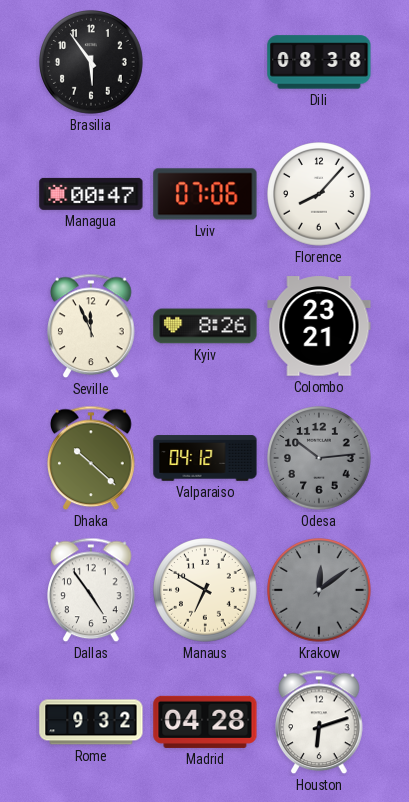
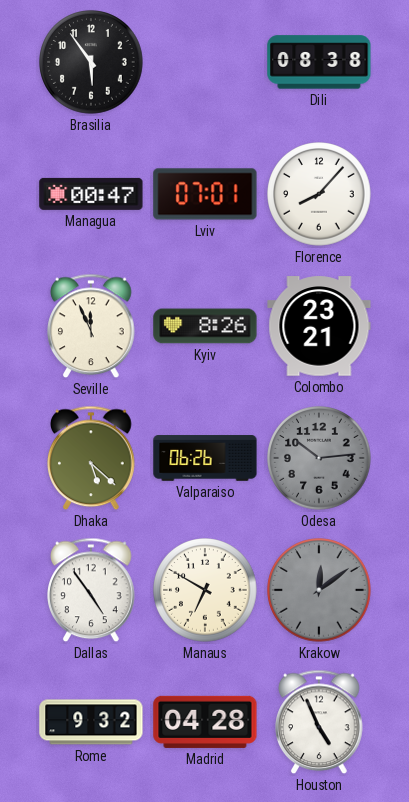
Lviv: 07:06 -> 07:01 (205, 194)
Dhaka: 10:22 -> 5:22 (91, 458)
Valparaiso: 04:12 -> 06:26 (205, 458)
Houston: 6:12 -> 4:56 (319, 722)
